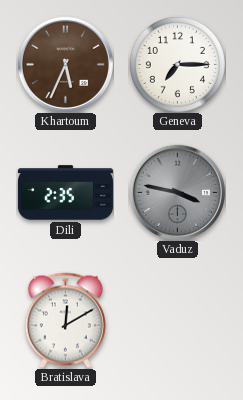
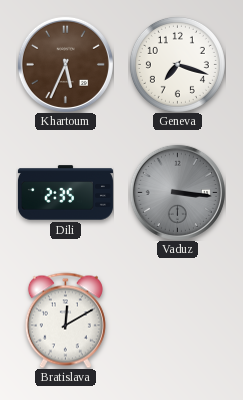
Geneva: 7:15 -> 7:18 (177, 64)
Vaduz: 3:47 -> 3:16 (177, 192)
